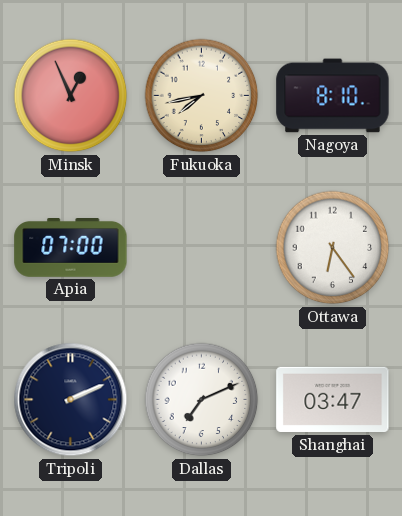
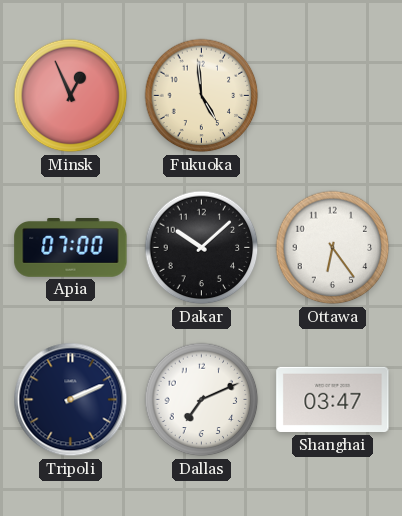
Fukuoka: 7:43 -> 4:59 (202, 96)
Nagoya: 8:10 -> none (333, 96)
Dakar: none -> 10:08 (202, 248)
